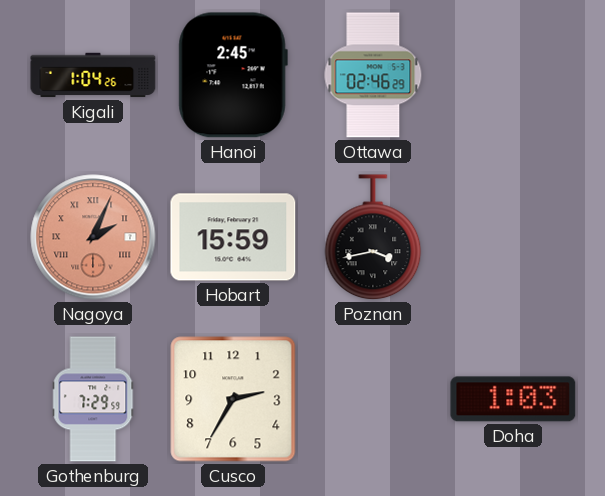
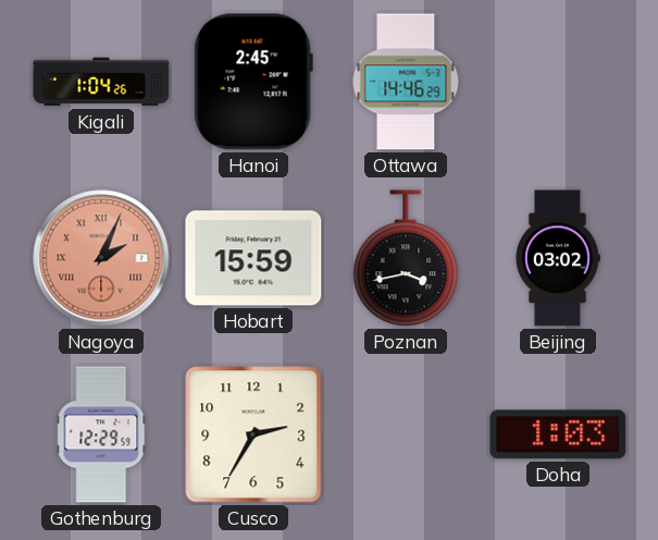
Ottawa: 02:46 -> 14:46 (406, 82)
Beijing: none -> 03:02 (558, 258)
Gothenburg: 7:29 -> 12:29 (101, 434)
